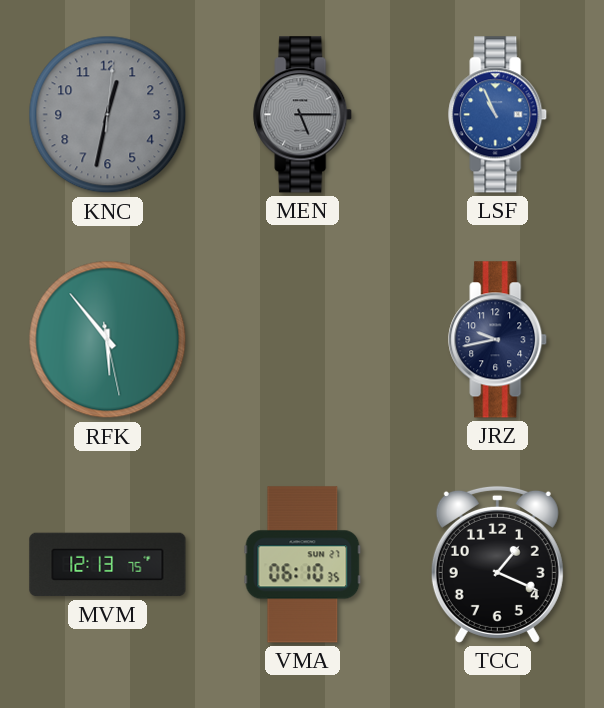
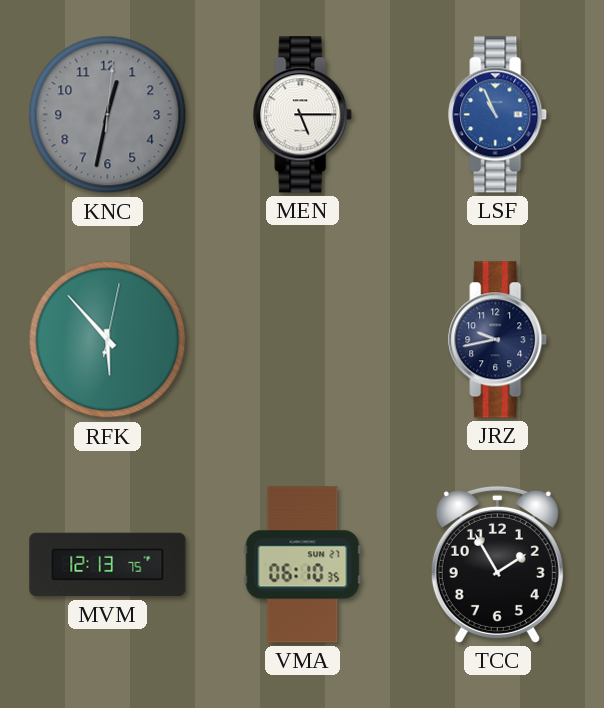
MEN dial: grey -> white (303, 115)
RFK: 5:53:28 -> 5:53:02 (108, 340)
TCC: 1:19 -> 1:55 (497, 564)
